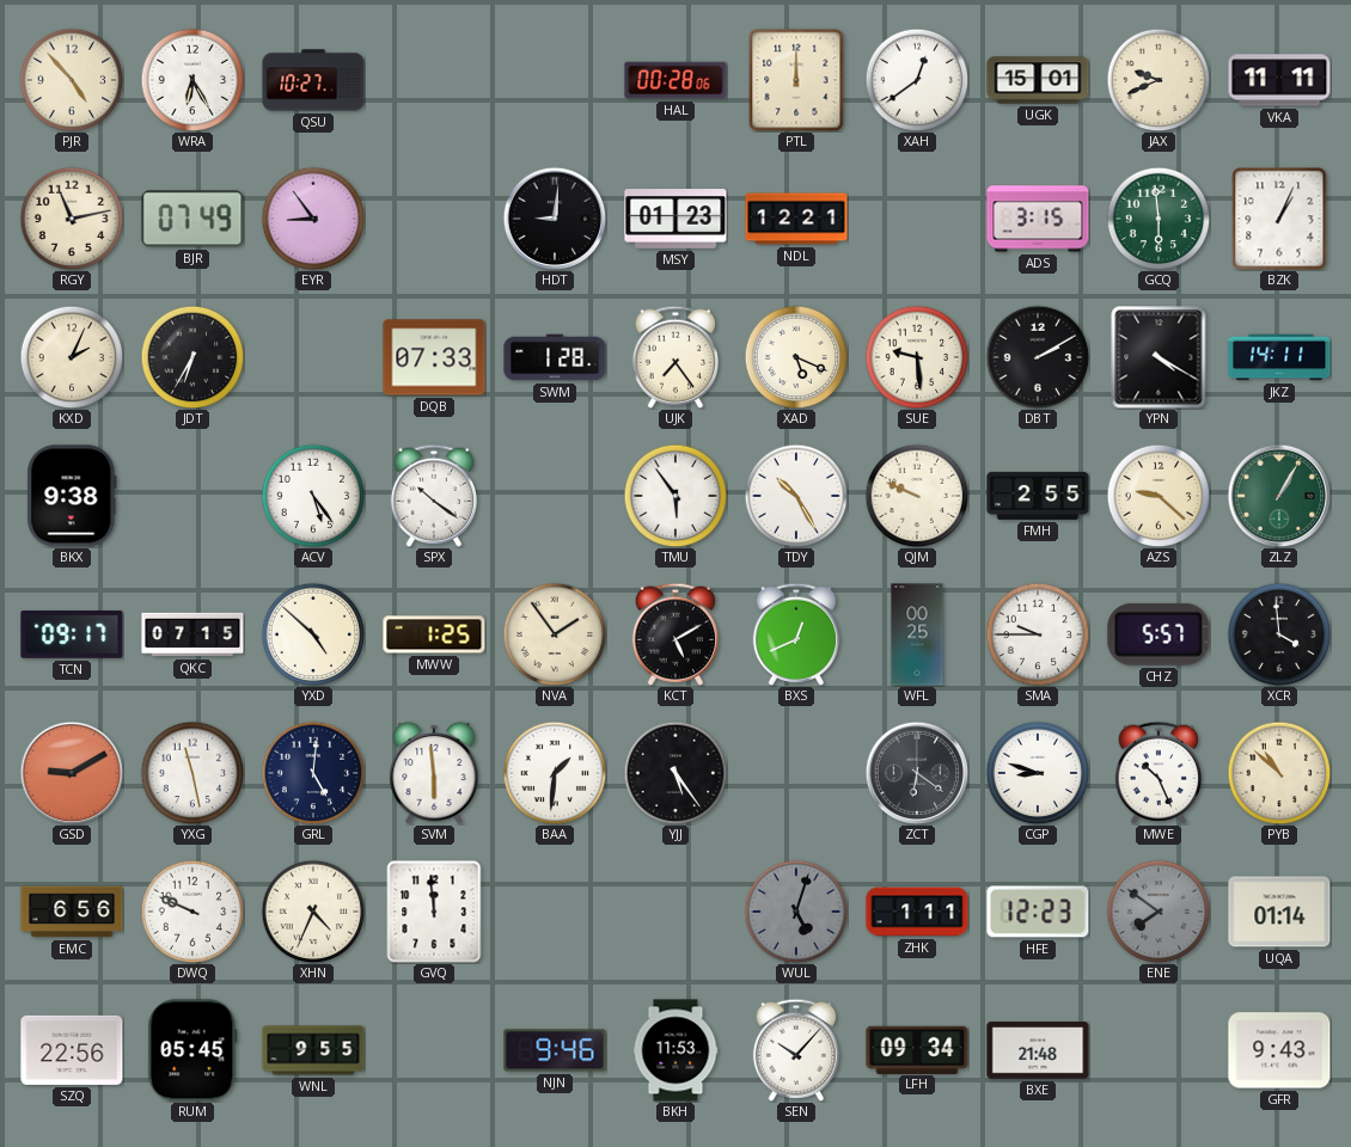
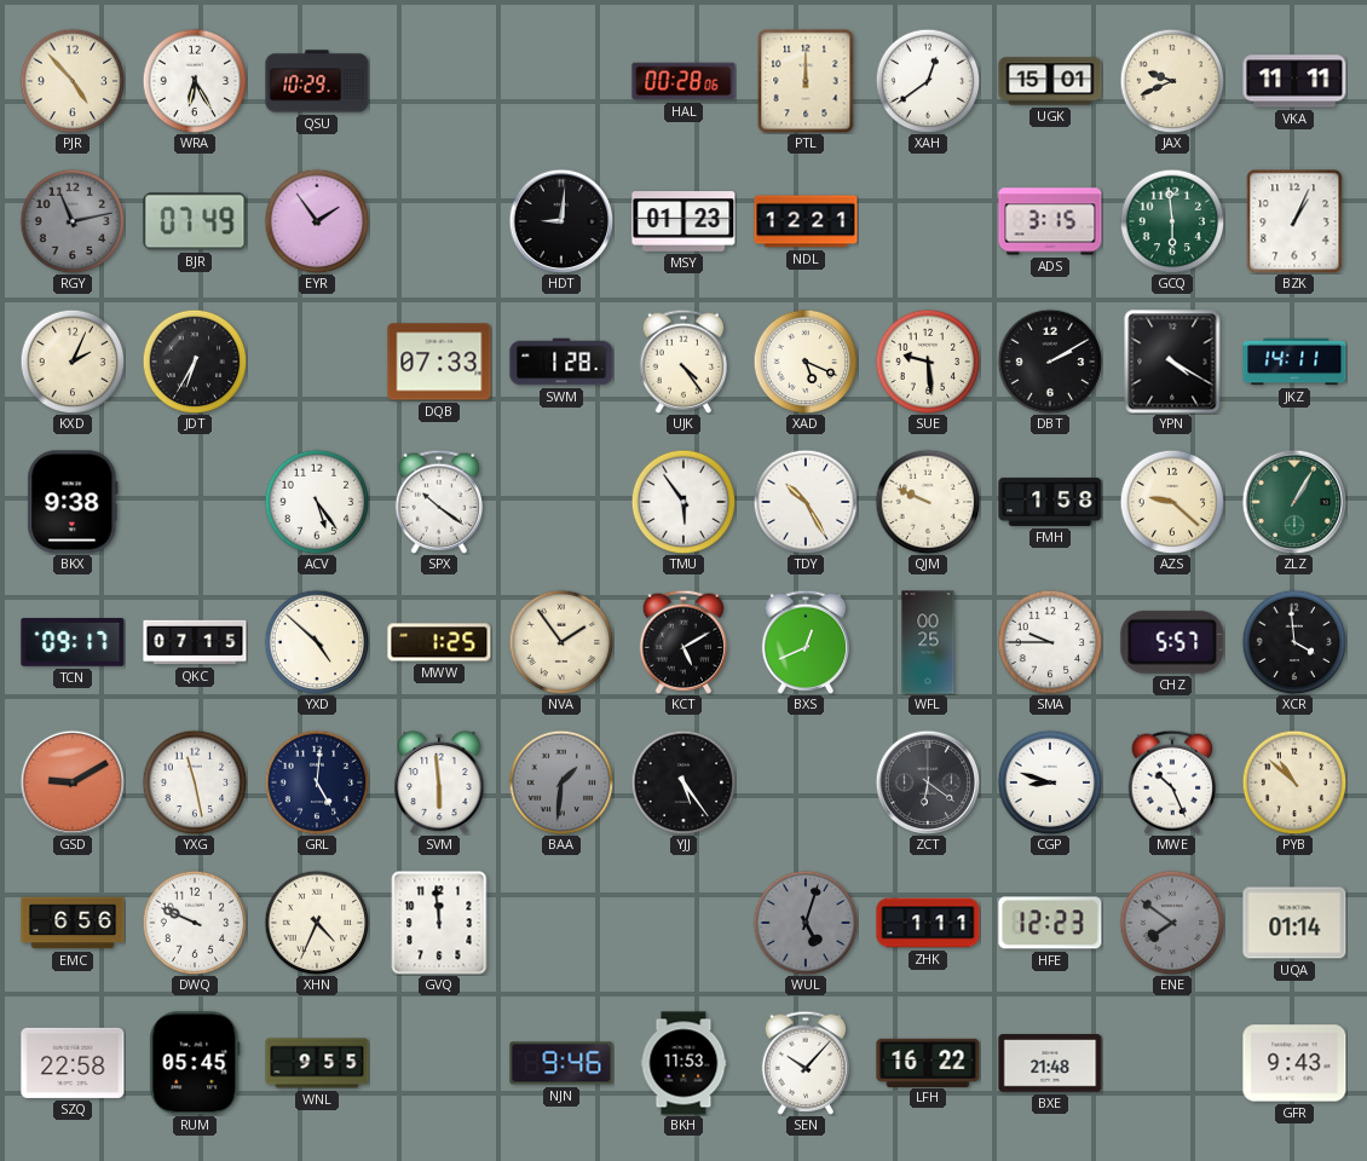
QSU: 10:27 -> 10:29 (317, 81)
RGY dial: cream -> grey (73, 221)
EYR: 8:54 -> 1:54 (317, 221)
UJK: 7:24 -> 4:24 (682, 362)
FMH: 2:55 -> 1:58 (1050, 502)
BAA dial: white -> grey (561, 782)
SZQ: 22:56 -> 22:58 (73, 1063)
LFH: 09:34 -> 16:22 (928, 1062)
